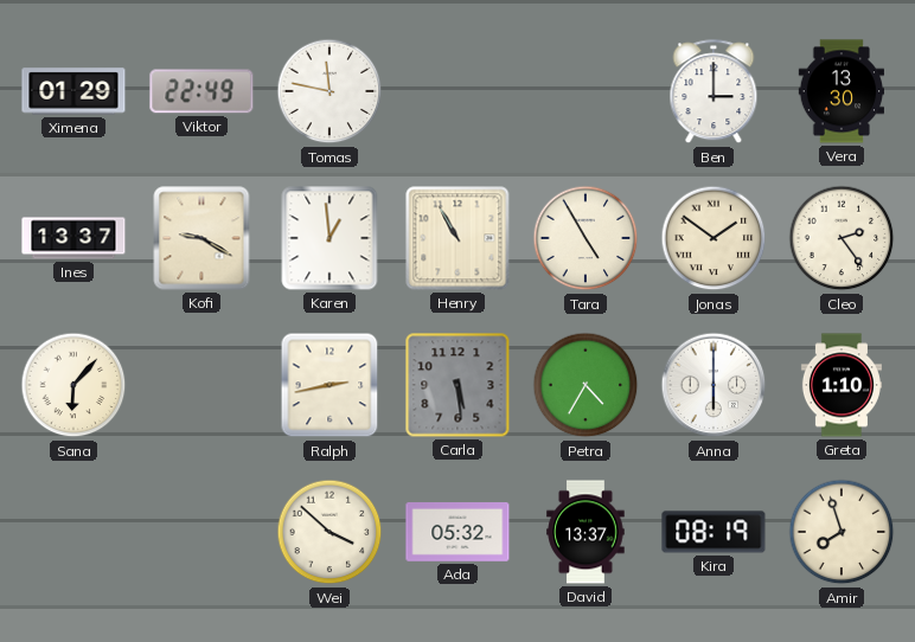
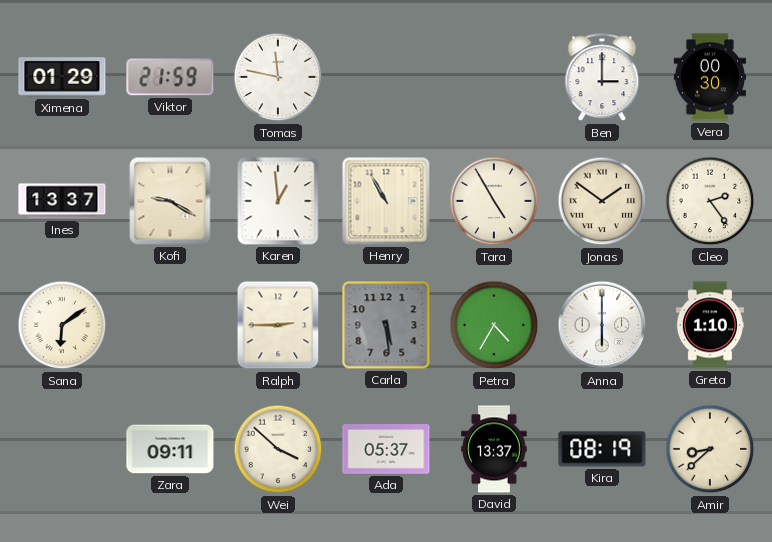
Viktor: 22:49 -> 21:59 (170, 77)
Vera: 13:30 -> 00:30 (709, 77)
Sana: 6:07 -> 6:09 (62, 325)
Ralph: 2:43 -> 2:45 (278, 325)
Zara: none -> 09:11 (170, 449)
Ada: 05:32 -> 05:37 (386, 450)
Amir: 7:57 -> 8:38 (710, 449)
